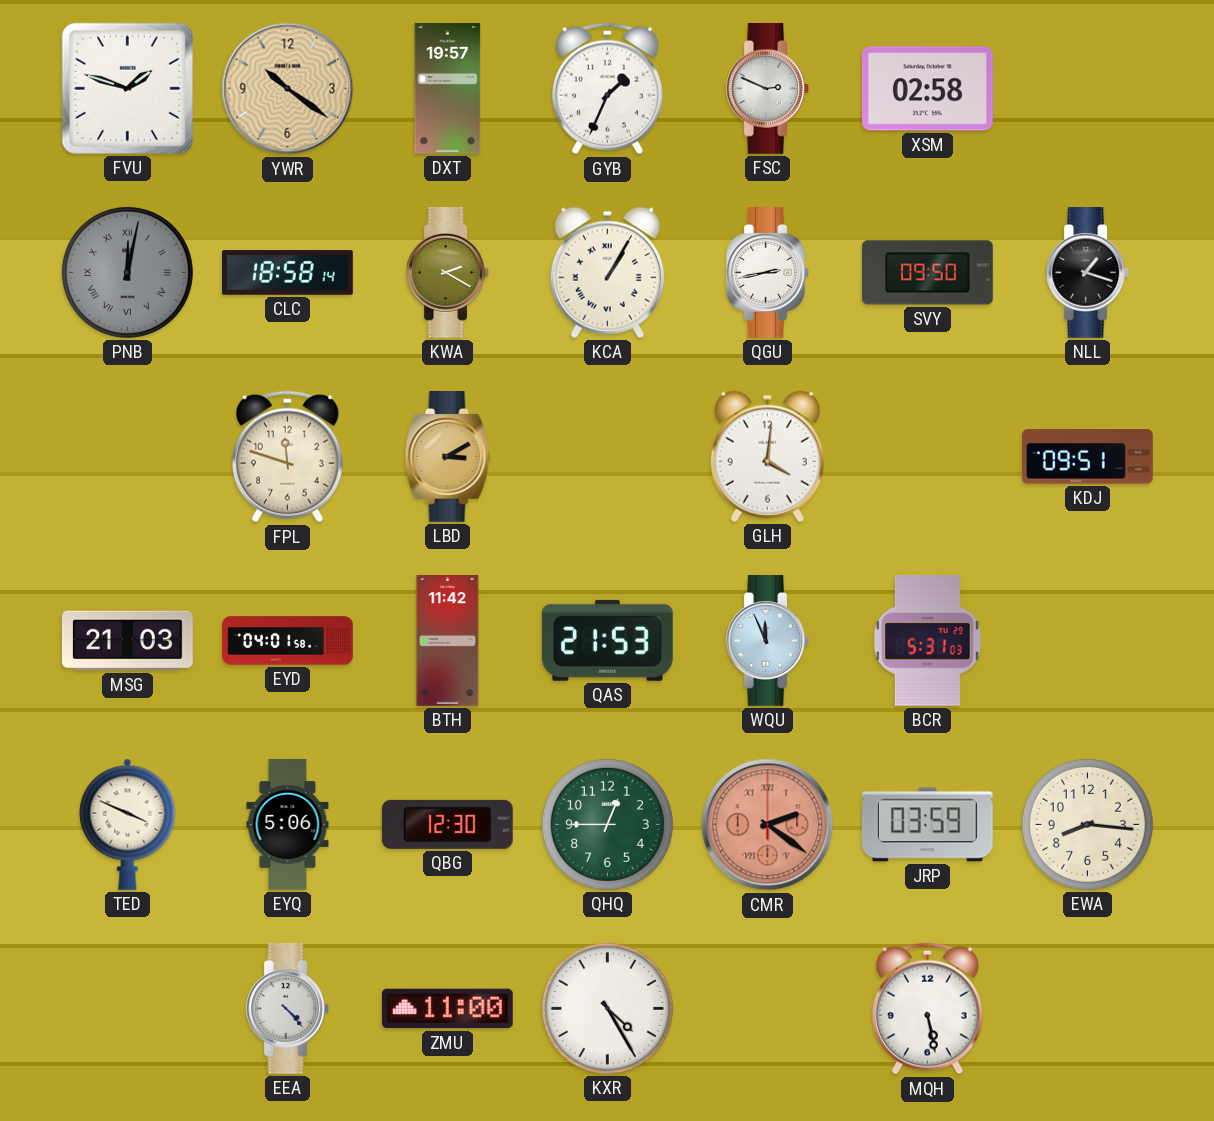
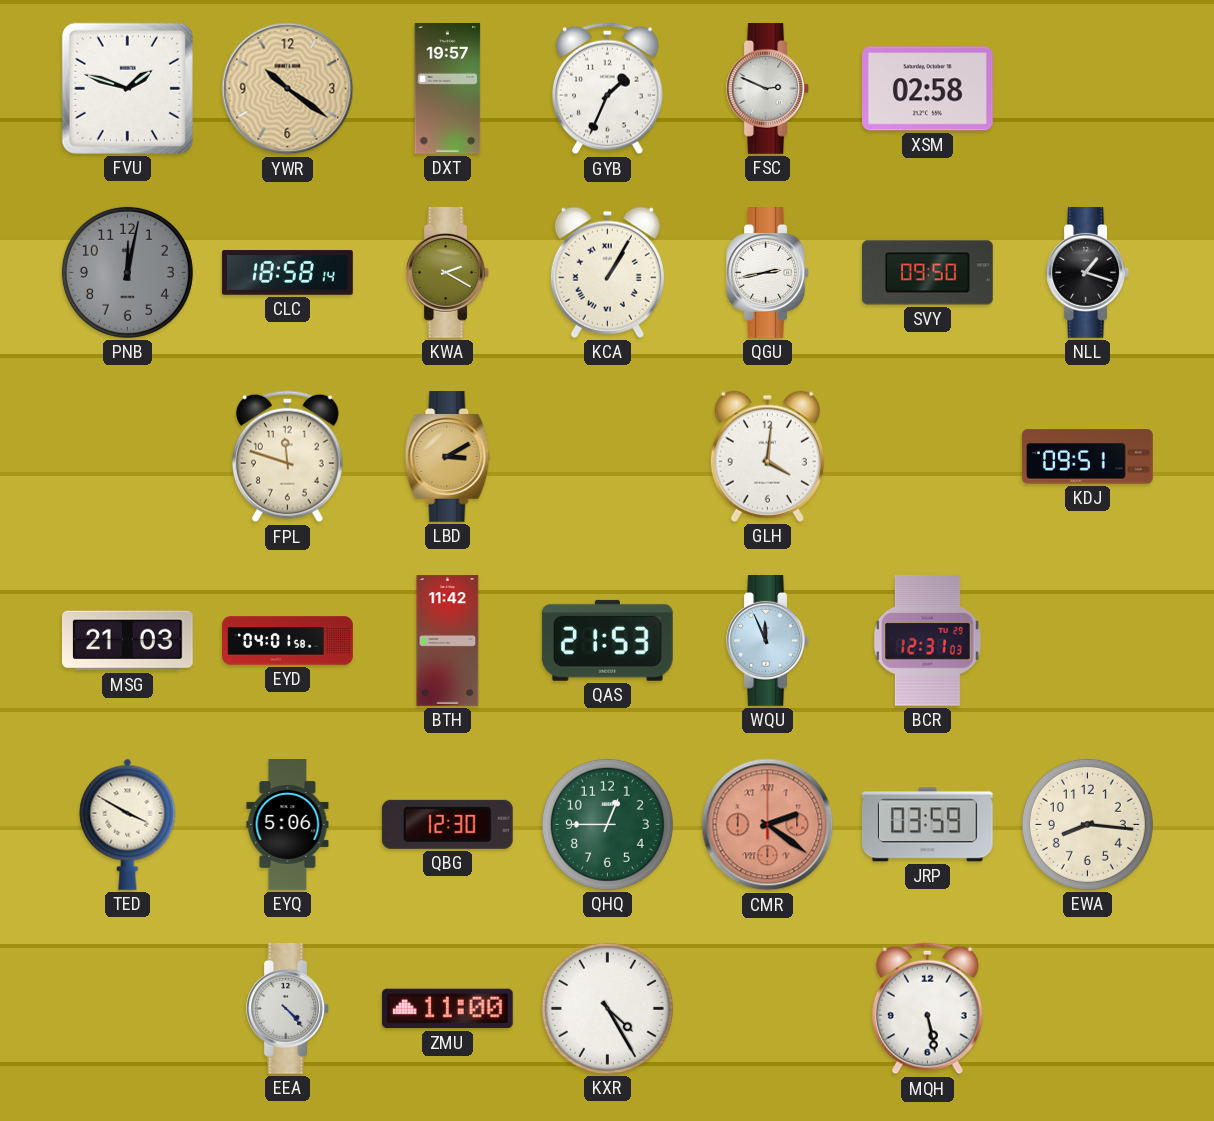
PNB numerals: Roman -> Arabic (127, 272)
BCR: 5:31 -> 12:31 (928, 640)
TED: 3:49 -> 3:50 (128, 824)
